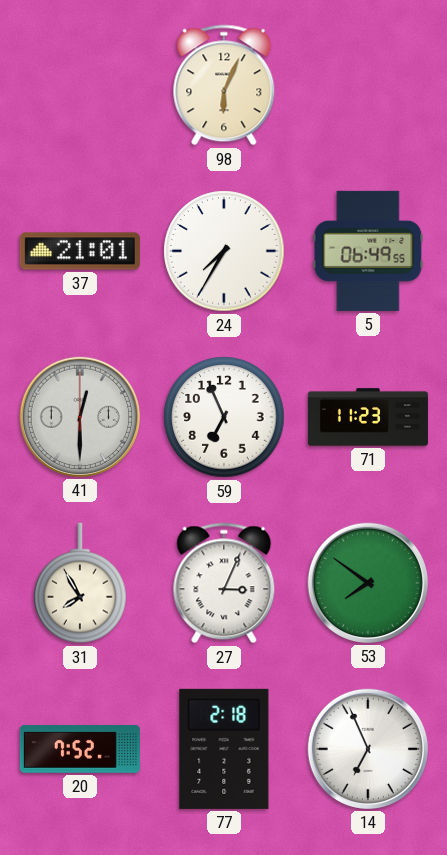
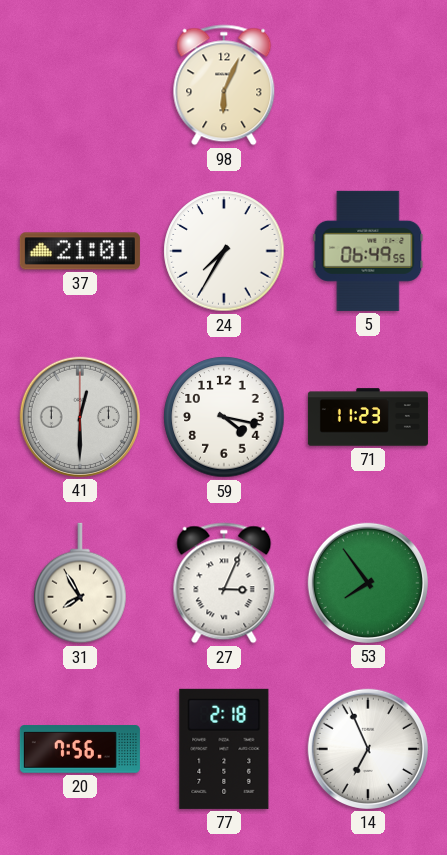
59: 6:56 -> 4:17 (224, 417)
53: 7:51 -> 7:54 (368, 583)
20: 7:52 -> 7:56 (80, 749)
